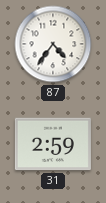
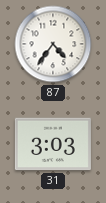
31: 2:59 -> 3:03 (53, 144)
